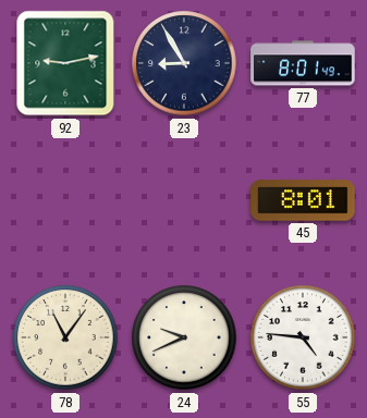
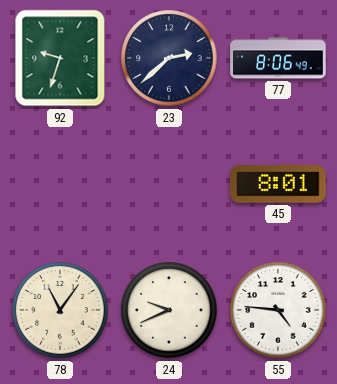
92: 9:13 -> 9:33 (60, 58)
23: 8:55 -> 2:38 (169, 58)
77: 8:01 -> 8:06 (278, 58)
